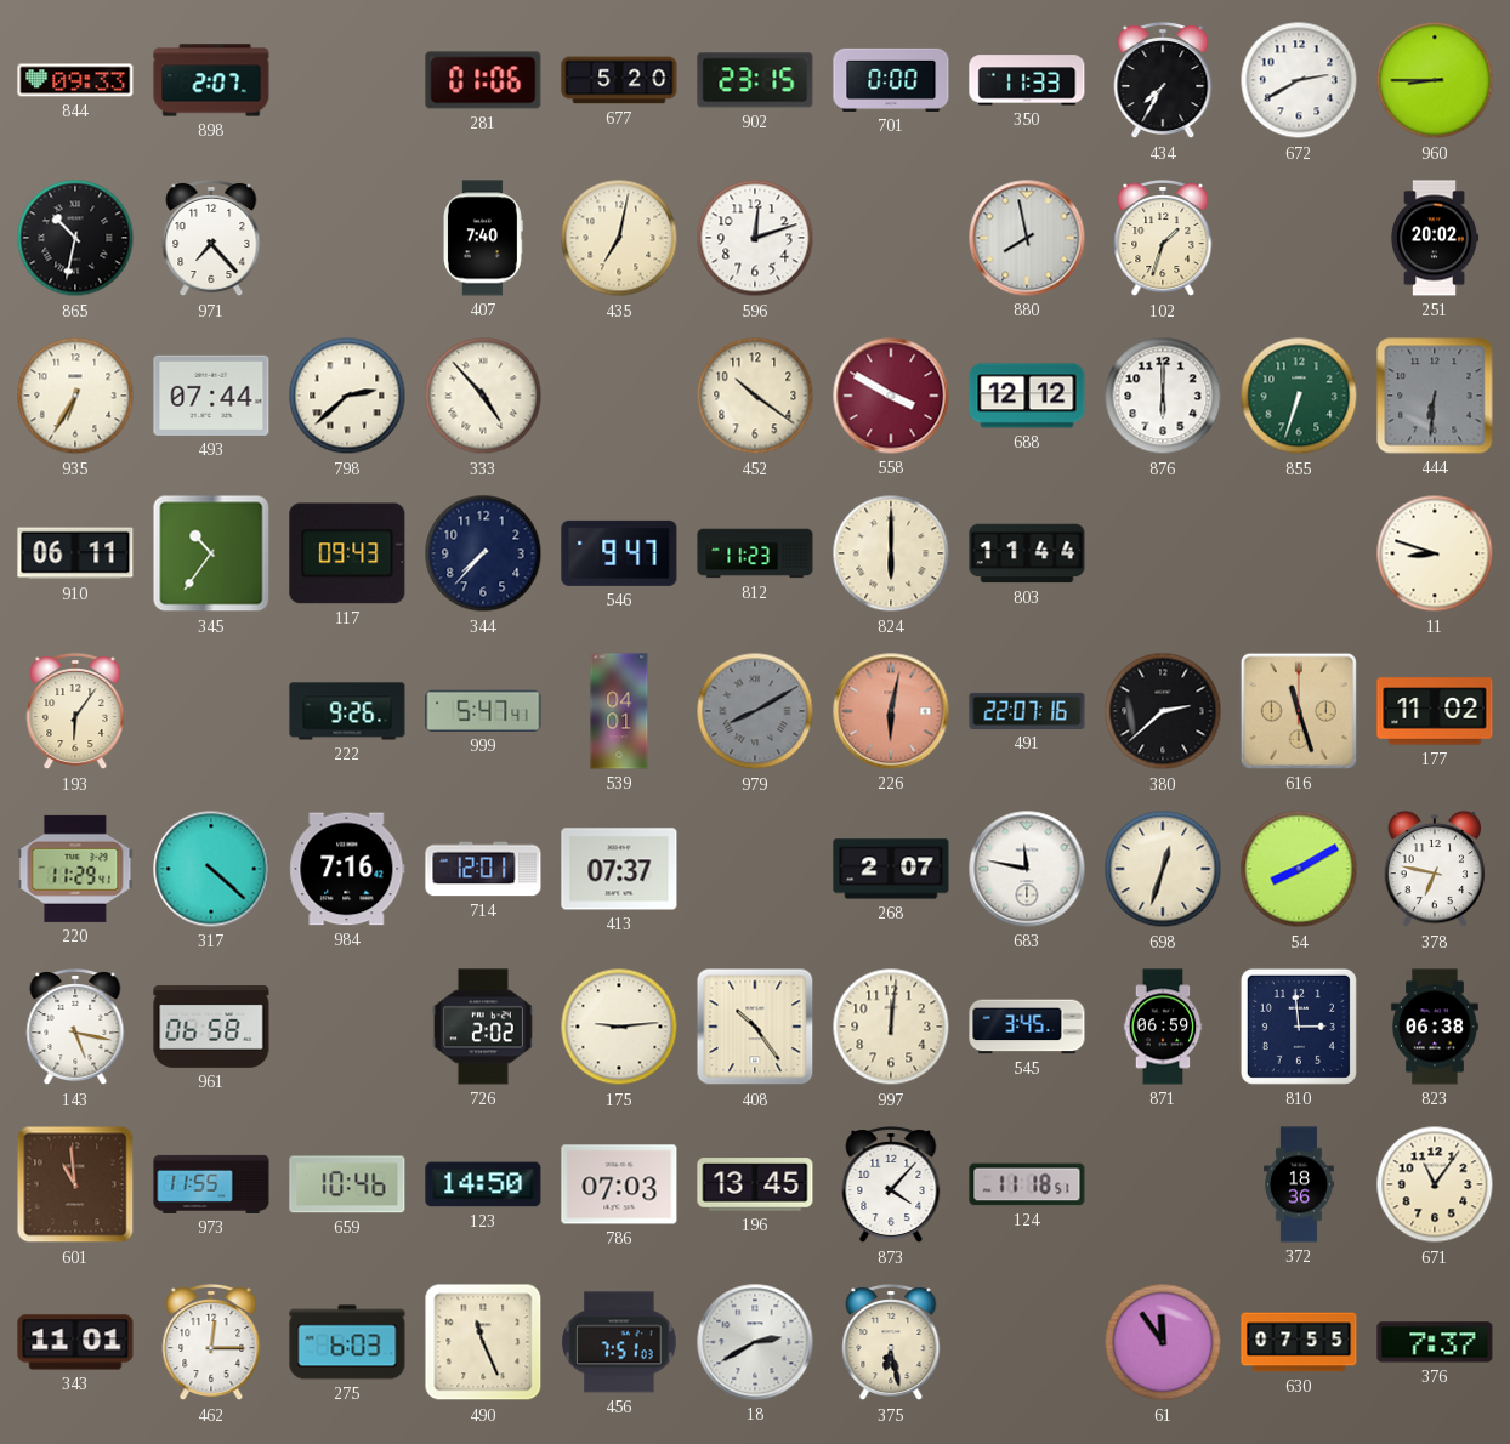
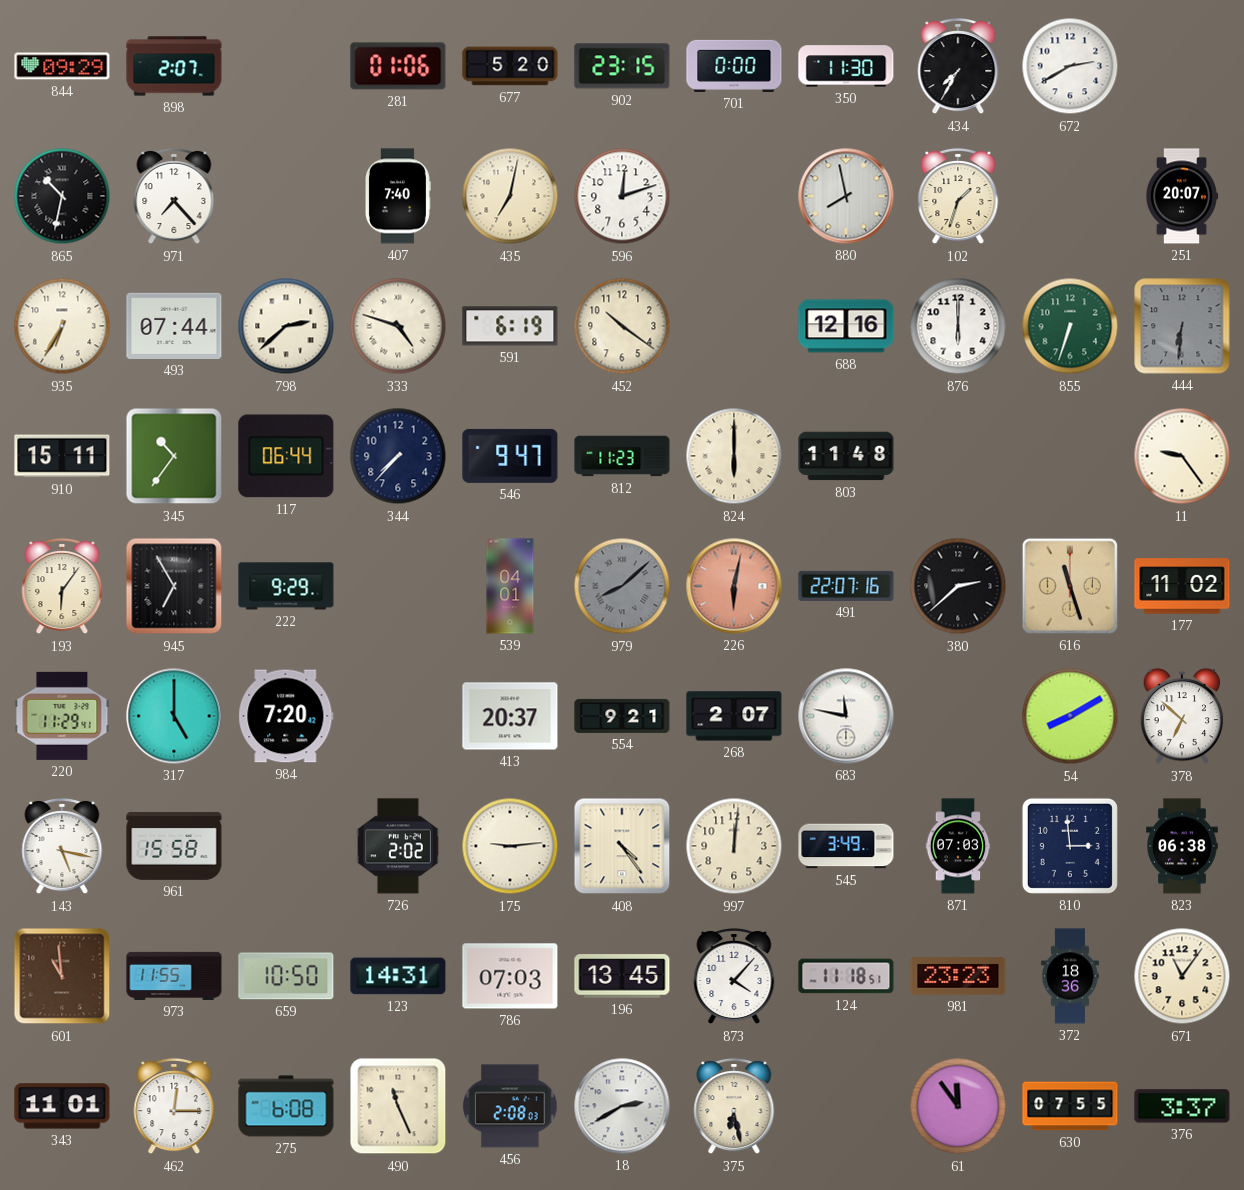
844: 09:33 -> 09:29 (62, 66)
350: 11:33 -> 11:30 (846, 66)
960: 8:45 -> none (1435, 80)
251: 20:02 -> 20:07 (1182, 196)
333: 4:53 -> 4:48 (398, 326)
591: none -> 6:19 (510, 326)
558: 3:50 -> none (891, 396)
688: 12:12 -> 12:16 (846, 326)
910: 06:11 -> 15:11 (62, 456)
117: 09:43 -> 06:44 (286, 456)
803: 11:44 -> 11:48 (846, 456)
11: 8:48 -> 9:24 (1182, 456)
945: none -> 6:55 (174, 586)
222: 9:26 -> 9:29 (286, 586)
999: 5:47 -> none (483, 711)
979: 8:10 -> 8:08 (622, 586)
317: 4:22 -> 5:00 (174, 716)
984: 7:16 -> 7:20 (286, 716)
714: 12:01 -> none (483, 869)
413: 07:37 -> 20:37 (510, 716)
554: none -> 9:21 (622, 716)
698: 12:33 -> none (1163, 869)
378: 6:47 -> 6:52 (1182, 716)
961: 06:58 -> 15:58 (174, 846)
408: 10:24 -> 4:24 (622, 846)
545: 3:45 -> 3:49 (846, 846)
871: 06:59 -> 07:03 (958, 846)
659: 10:46 -> 10:50 (286, 976)
123: 14:50 -> 14:31 (398, 976)
981: none -> 23:23 (958, 976)
275: 6:03 -> 6:08 (286, 1106)
456: 7:51 -> 2:08 (510, 1106)
376: 7:37 -> 3:37 (1182, 1106)
